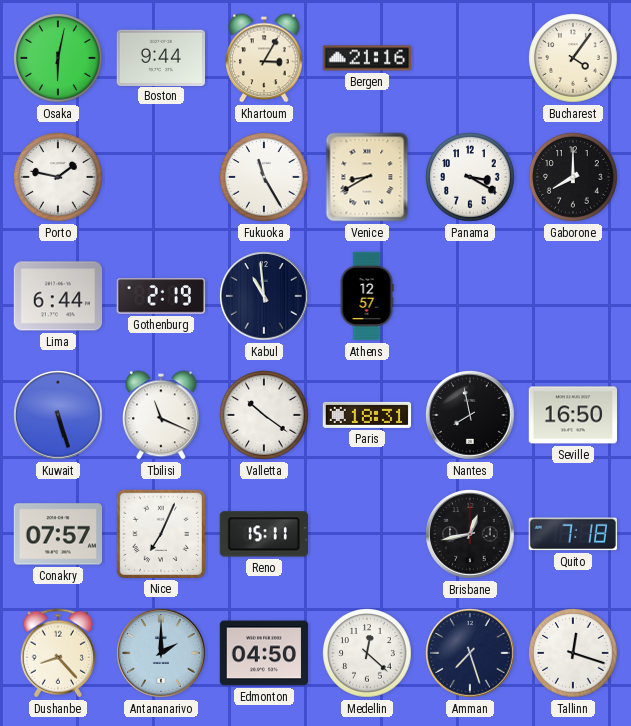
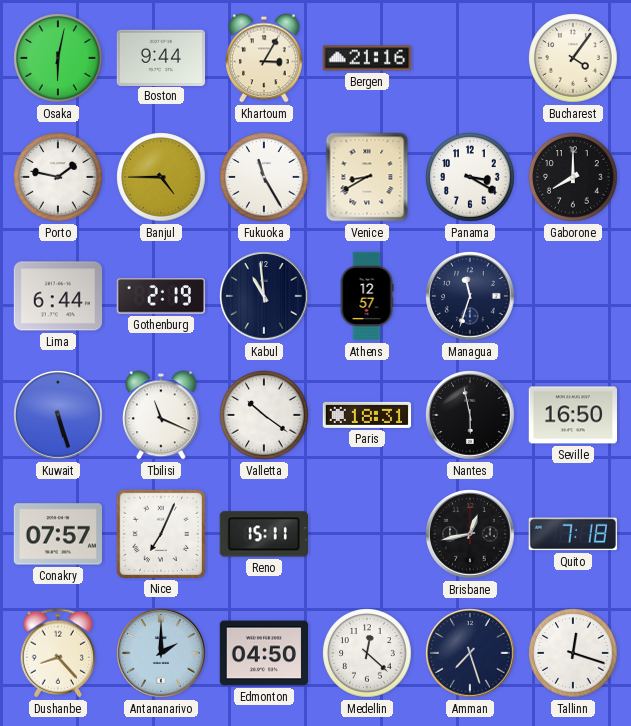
Banjul: none -> 4:45 (161, 177)
Managua: none -> 11:33 (470, 296)
Nantes: 7:58 -> 5:58 (470, 415)
